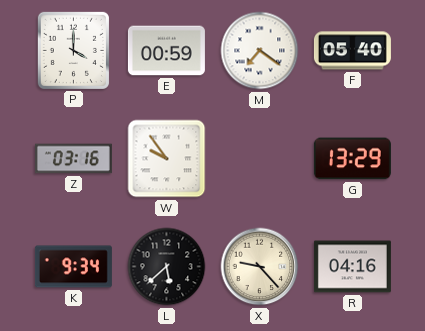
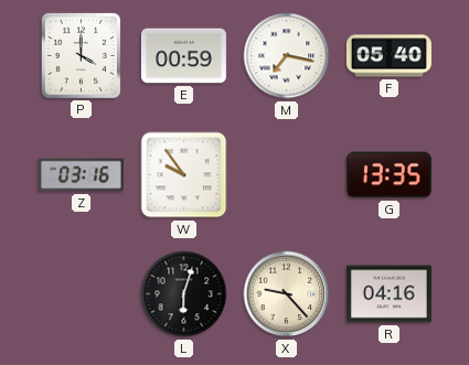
M: 7:21 -> 7:17 (287, 56)
G: 13:29 -> 13:35 (388, 175)
K: 9:34 -> none (73, 267)
L: 5:38 -> 6:03 (184, 294)
